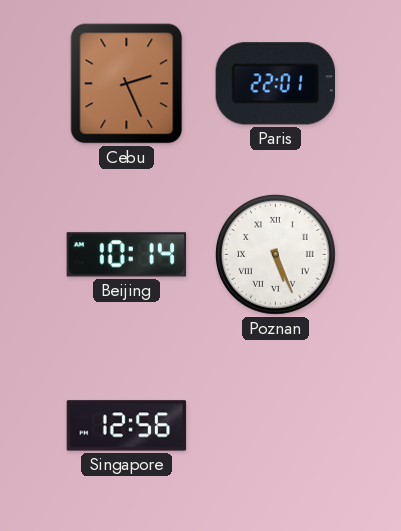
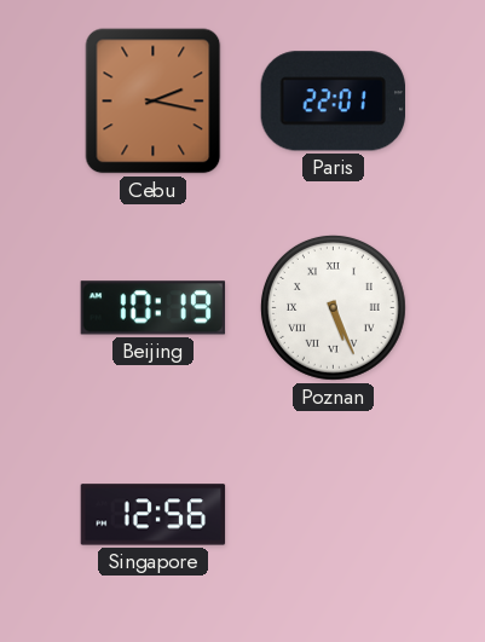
Cebu: 2:26 -> 2:17 (154, 102)
Beijing: 10:14 -> 10:19 (154, 308)
